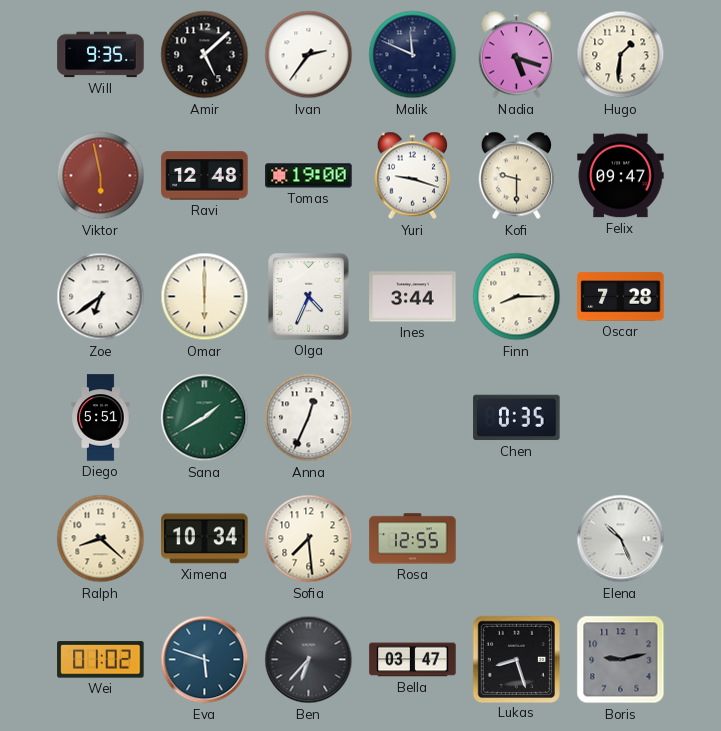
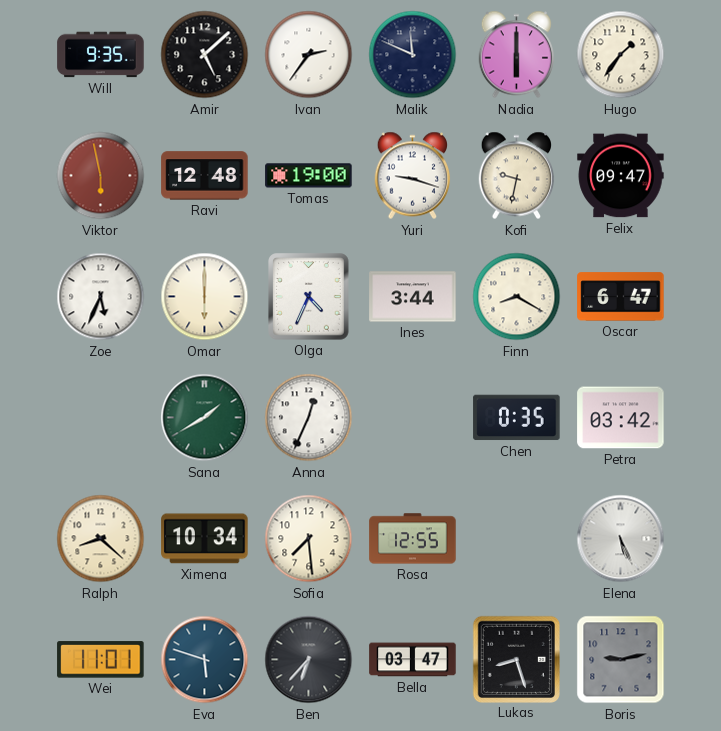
Nadia: 5:18 -> 6:00 (517, 55)
Hugo: 1:31 -> 1:36 (621, 55)
Kofi: 9:30 -> 9:32 (517, 176)
Zoe: 6:39 -> 5:34 (101, 297)
Finn: 8:15 -> 8:20 (517, 297)
Oscar: 7:28 -> 6:47 (621, 297)
Diego: 5:51 -> none (101, 418)
Petra: none -> 03:42 (621, 418)
Elena: 10:26 -> 5:26 (621, 539)
Wei: 01:02 -> 11:01 (101, 660)
